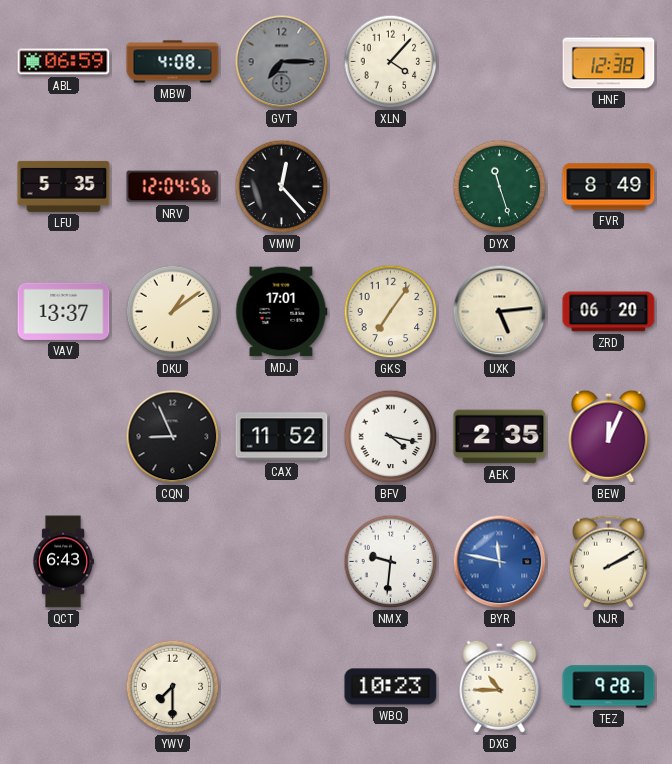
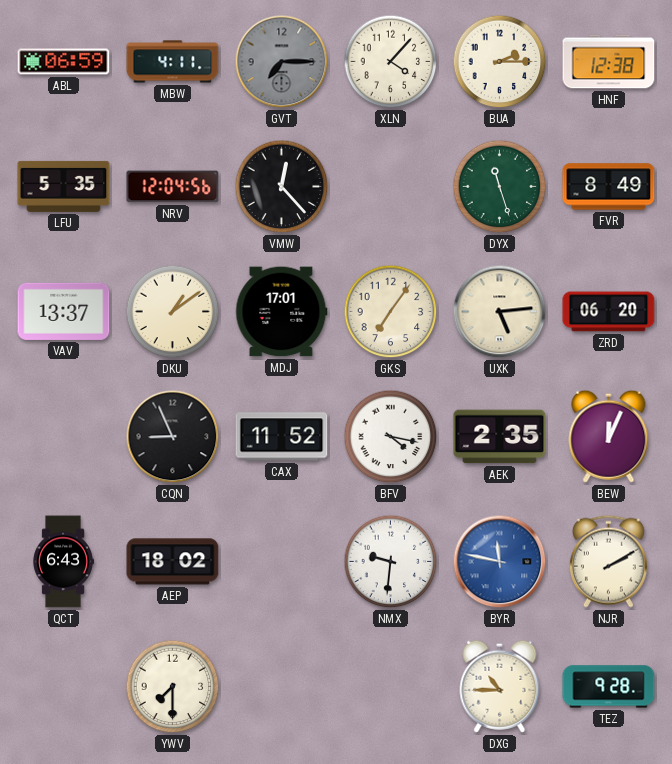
MBW: 4:08 -> 4:11 (173, 62)
BUA: none -> 2:15 (500, 62)
AEP: none -> 18:02 (173, 562)
WBQ: 10:23 -> none (391, 687)
